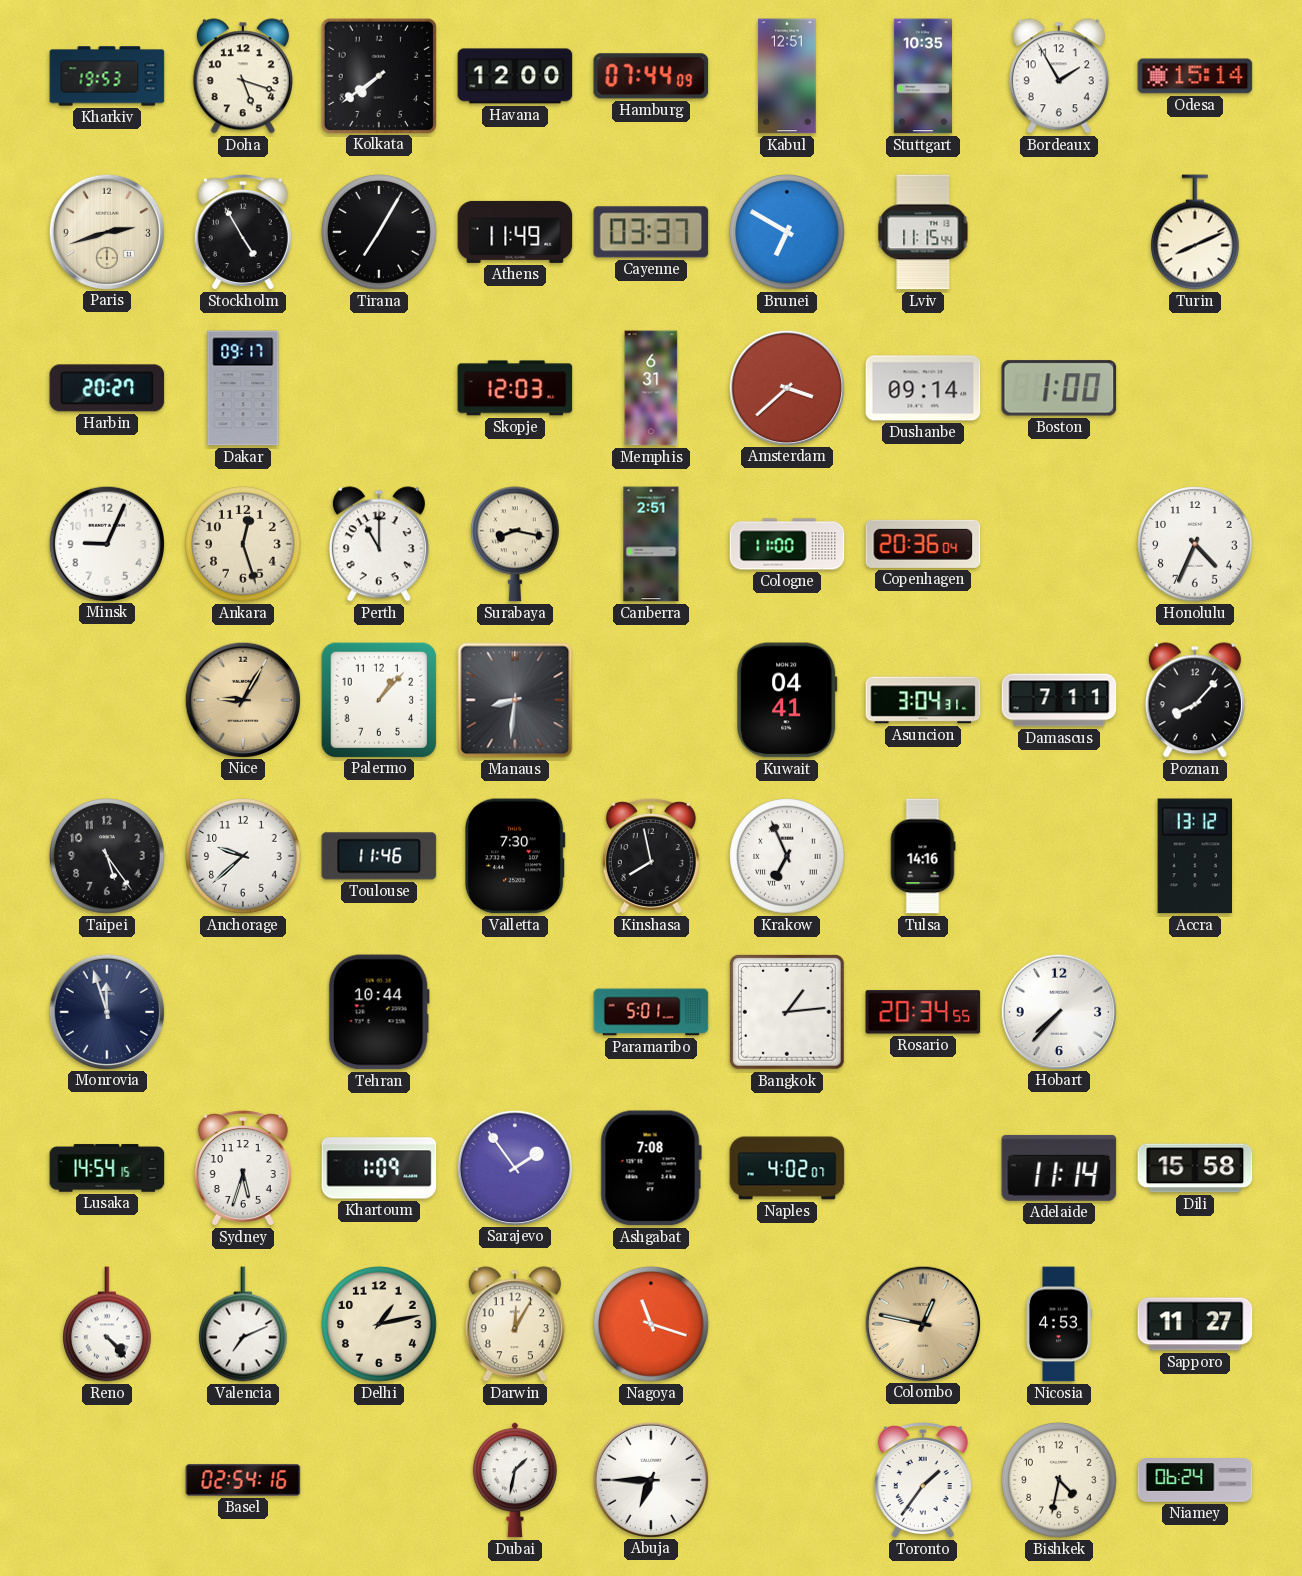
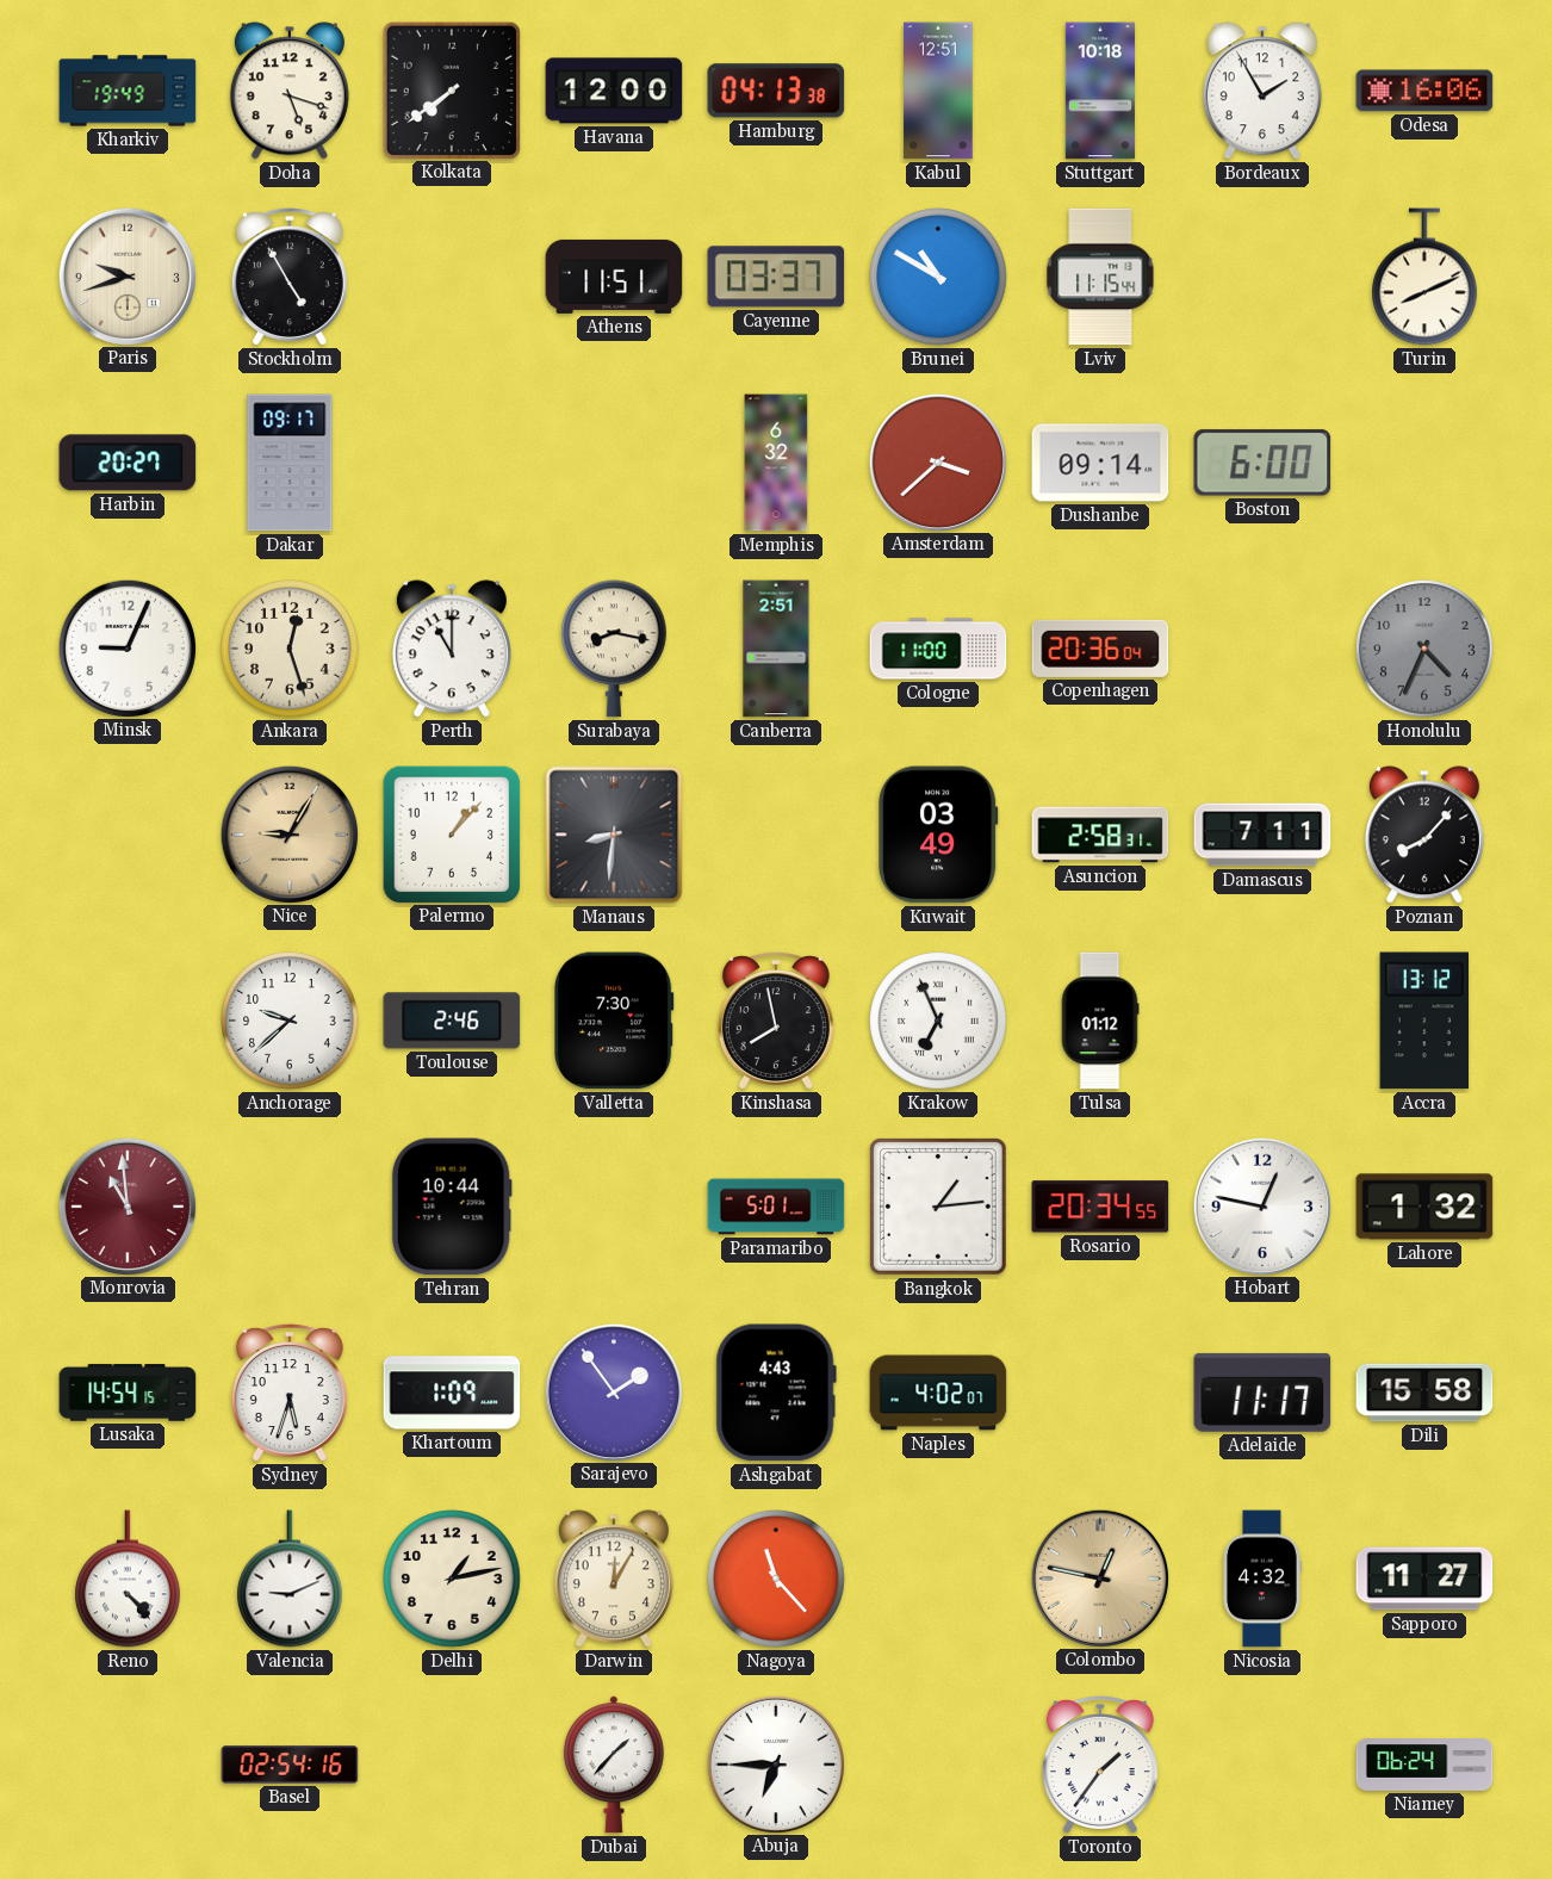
Kharkiv: 19:53 -> 19:49 (128, 91)
Hamburg: 07:44 -> 04:13 (776, 91)
Stuttgart: 10:35 -> 10:18 (1100, 91)
Odesa: 15:14 -> 16:06 (1424, 91)
Paris: 2:42 -> 9:42 (126, 275)
Tirana: 7:05 -> none (379, 232)
Athens: 11:49 -> 11:51 (614, 277)
Brunei: 6:50 -> 10:50 (938, 277)
Skopje: 12:03 -> none (515, 388)
Memphis: 6:31 -> 6:32 (776, 463)
Boston: 1:00 -> 6:00 (1262, 463)
Honolulu dial: white -> grey (1424, 649)
Kuwait: 04:41 -> 03:49 (938, 835)
Asuncion: 3:04 -> 2:58 (1100, 835)
Taipei: 5:24 -> none (107, 856)
Toulouse: 11:46 -> 2:46 (452, 1021)
Tulsa: 14:16 -> 01:12 (1100, 1021)
Monrovia: 11:57 -> 10:59 (126, 1205)
Monrovia dial: navy -> burgundy (126, 1205)
Hobart: 7:37 -> 12:47 (1261, 1205)
Lahore: none -> 1:32 (1424, 1207)
Ashgabat: 7:08 -> 4:43 (776, 1393)
Adelaide: 11:14 -> 11:17 (1262, 1393)
Valencia: 7:11 -> 9:11 (291, 1579)
Nagoya: 11:18 -> 11:23 (776, 1579)
Nicosia: 4:53 -> 4:32 (1262, 1579)
Dubai: 1:32 -> 1:37 (614, 1765)
Bishkek: 4:32 -> none (1059, 1480)
